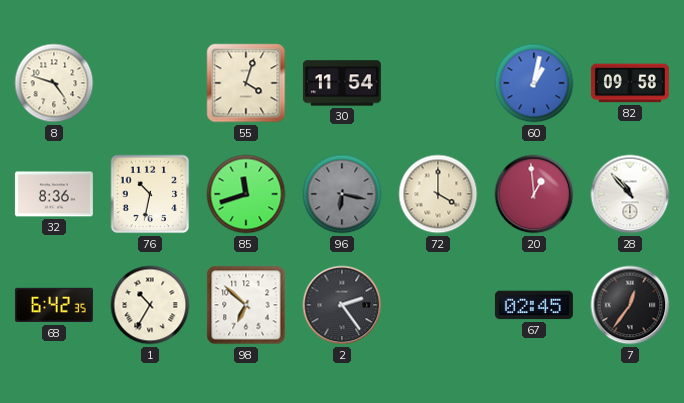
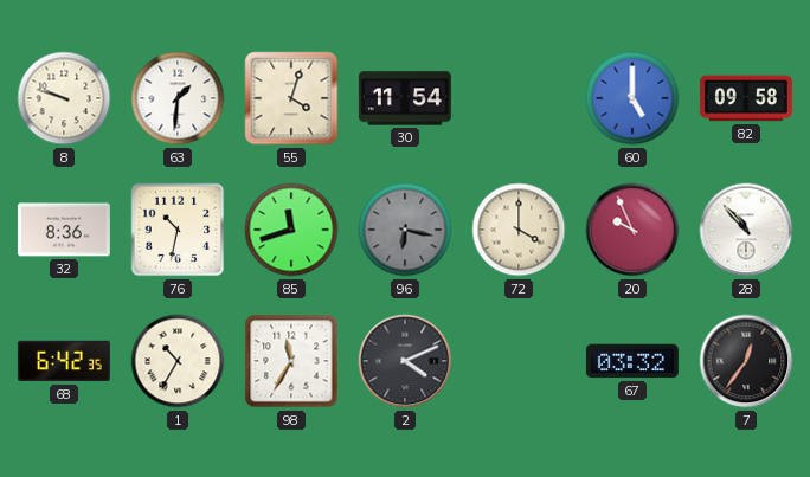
8: 4:48 -> 9:48 (64, 98)
63: none -> 1:31 (178, 98)
60: 1:02 -> 5:00 (632, 98)
20: 12:59 -> 9:56 (632, 230)
98: 6:52 -> 11:35 (291, 361)
2: 2:24 -> 4:11 (405, 361)
67: 02:45 -> 03:32 (632, 361)
